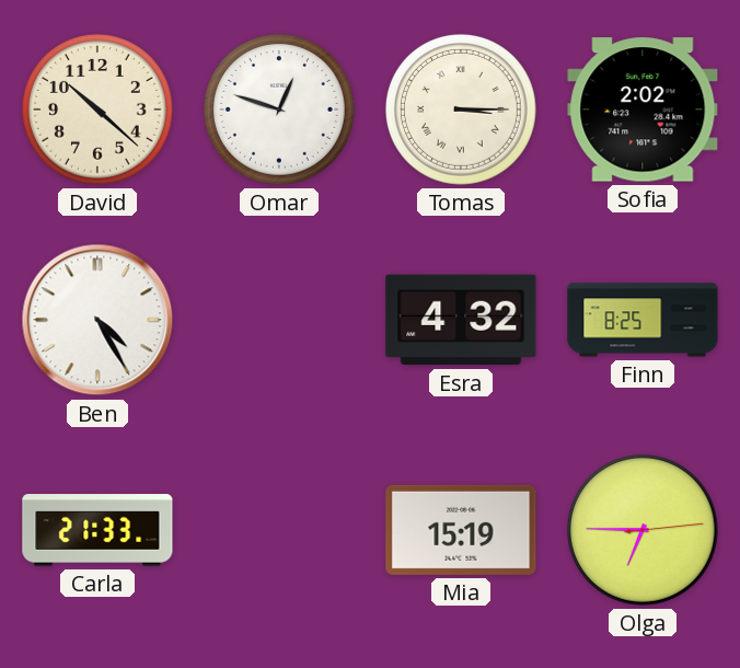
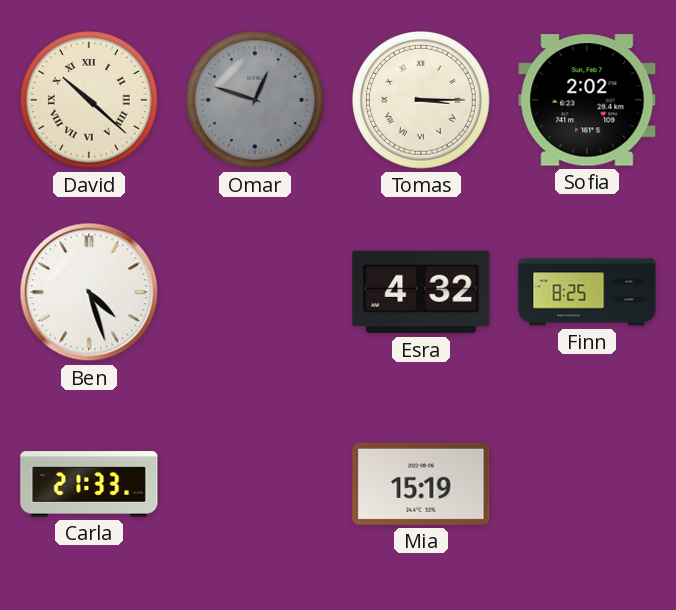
David numerals: Arabic -> Roman (89, 100)
Omar dial: white -> grey (255, 100)
Ben: 4:25 -> 4:27 (89, 292)
Olga: 6:45 -> none (643, 530)
